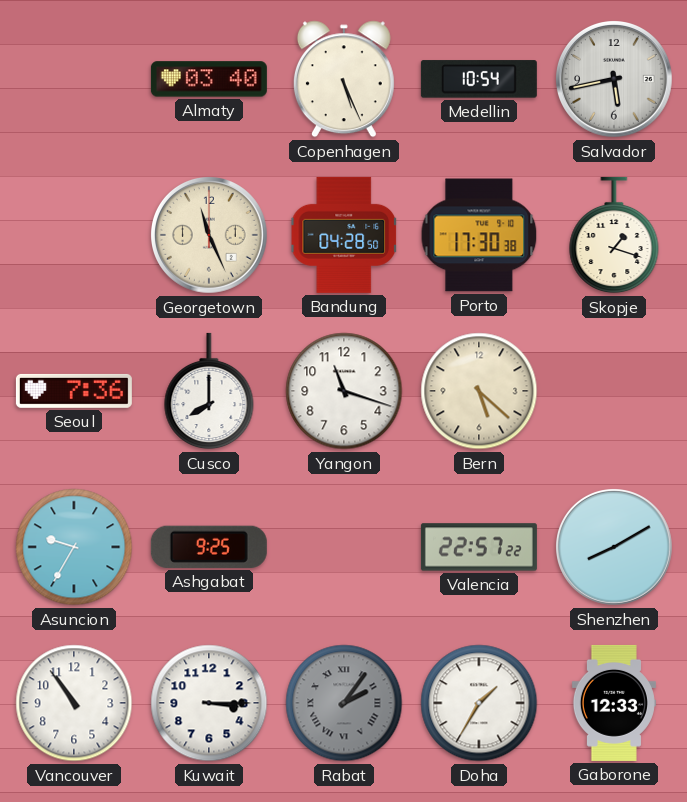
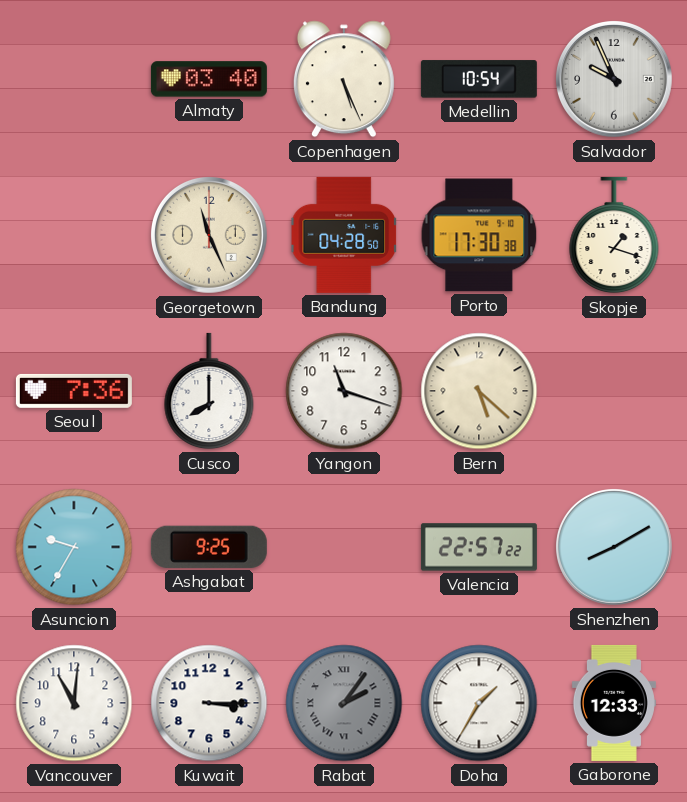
Salvador: 5:43 -> 9:56 (615, 80)
Vancouver: 10:54 -> 11:01 (74, 703)
